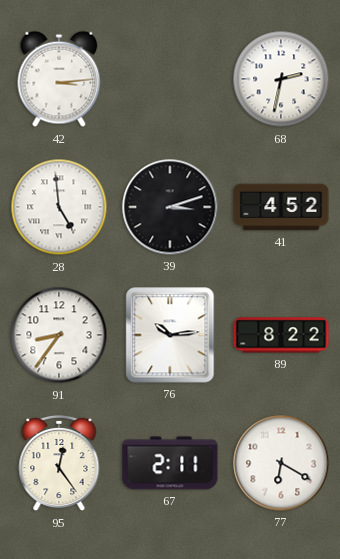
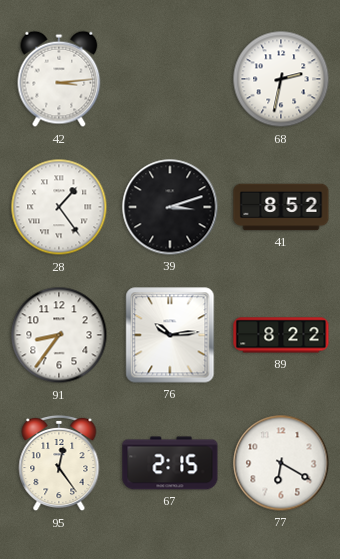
28: 4:59 -> 1:24 (59, 207)
41: 4:52 -> 8:52 (281, 207)
67: 2:11 -> 2:15 (170, 463)
